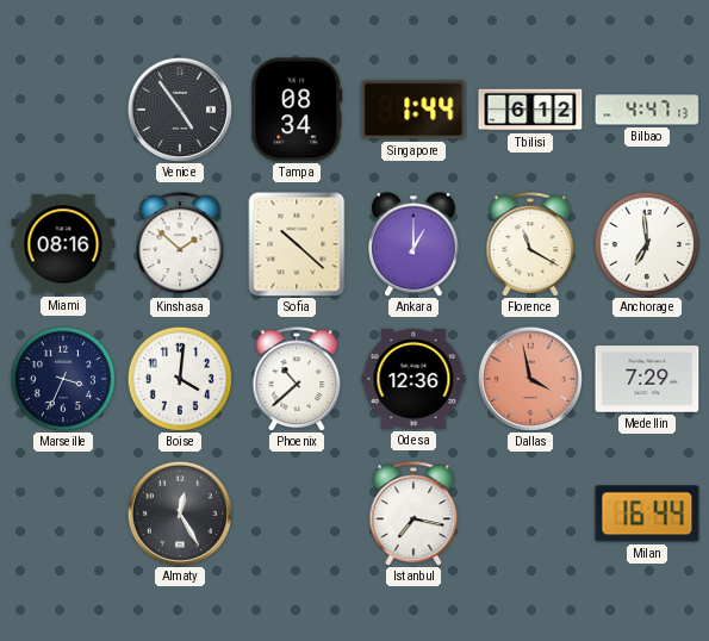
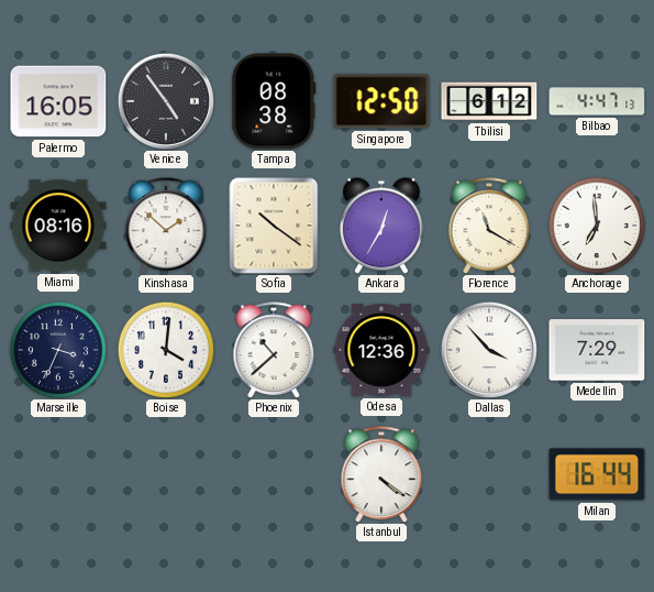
Palermo: none -> 16:05 (58, 101)
Tampa: 08:34 -> 08:38 (274, 101)
Singapore: 1:44 -> 12:50 (381, 101)
Sofia: 10:22 -> 10:21 (274, 226)
Ankara: 1:00 -> 12:35 (383, 226)
Dallas: 3:58 -> 3:53 (489, 350)
Dallas dial: salmon -> white (489, 350)
Almaty: 12:25 -> none (180, 514)
Istanbul: 7:17 -> 4:21 (381, 474)
